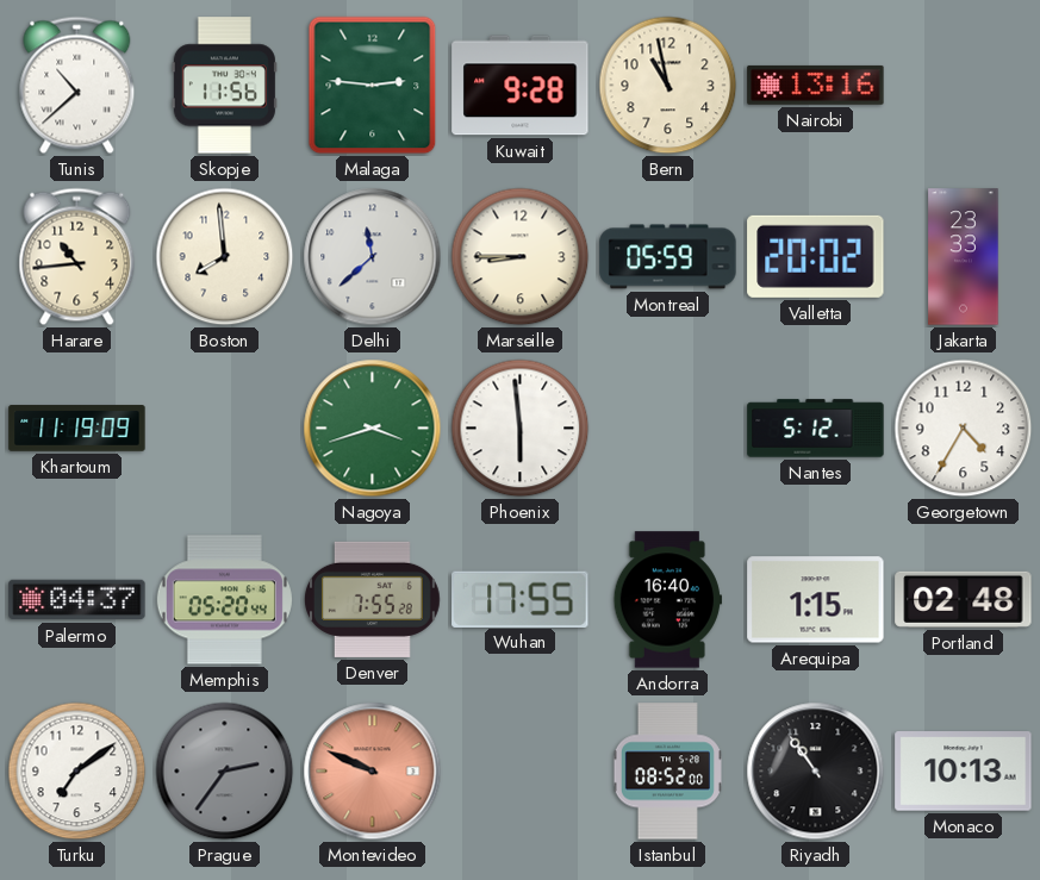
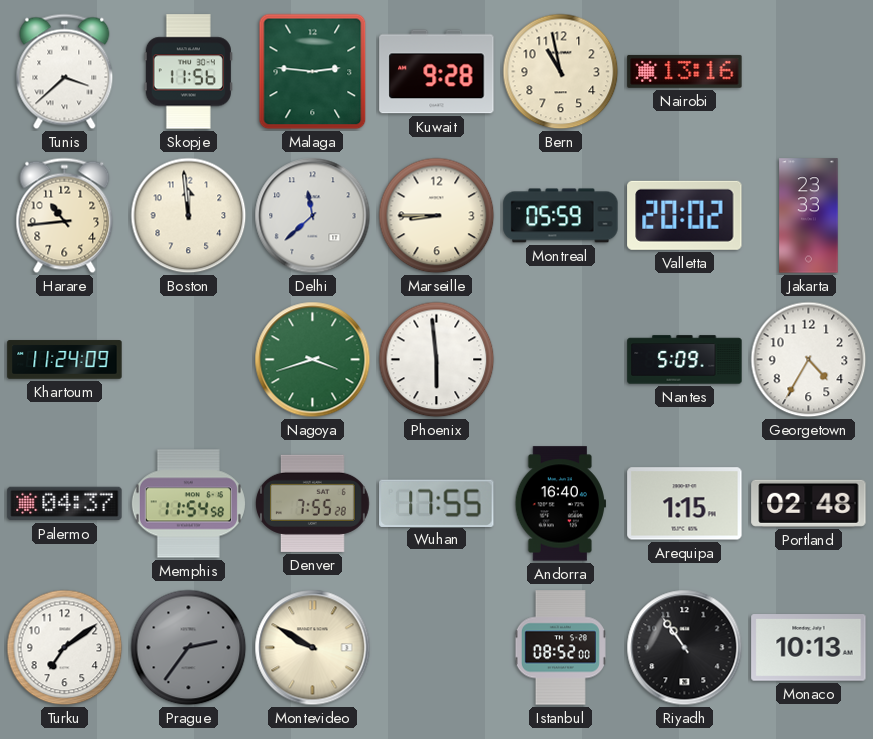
Tunis: 10:38 -> 3:38 (65, 72)
Boston: 7:59 -> 11:59 (189, 216)
Khartoum: 11:19 -> 11:24 (65, 360)
Nantes: 5:12 -> 5:09 (685, 360)
Memphis: 05:20 -> 11:54 (188, 504)
Montevideo: 9:49 -> 9:50 (313, 648)
Montevideo dial: salmon -> cream (313, 648)
